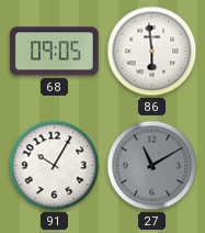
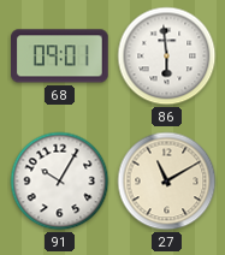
68: 09:05 -> 09:01 (60, 57)
27 dial: grey -> cream (167, 182)
